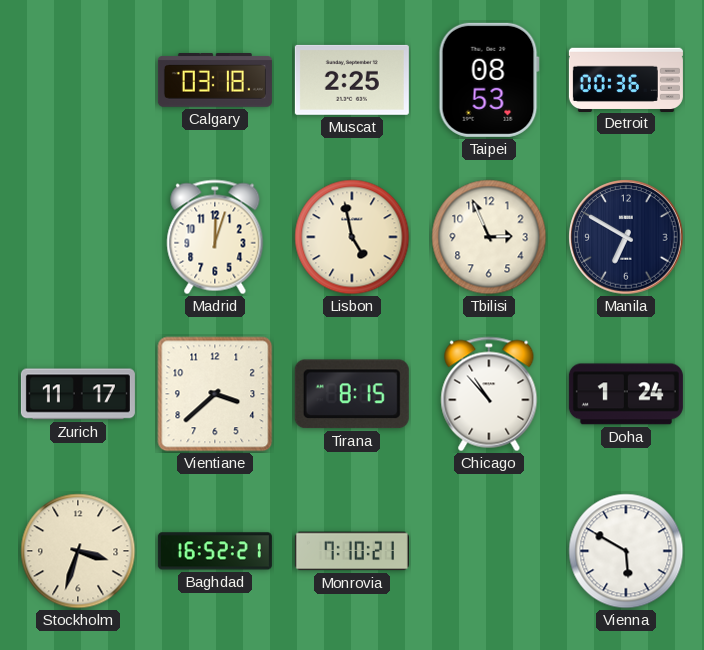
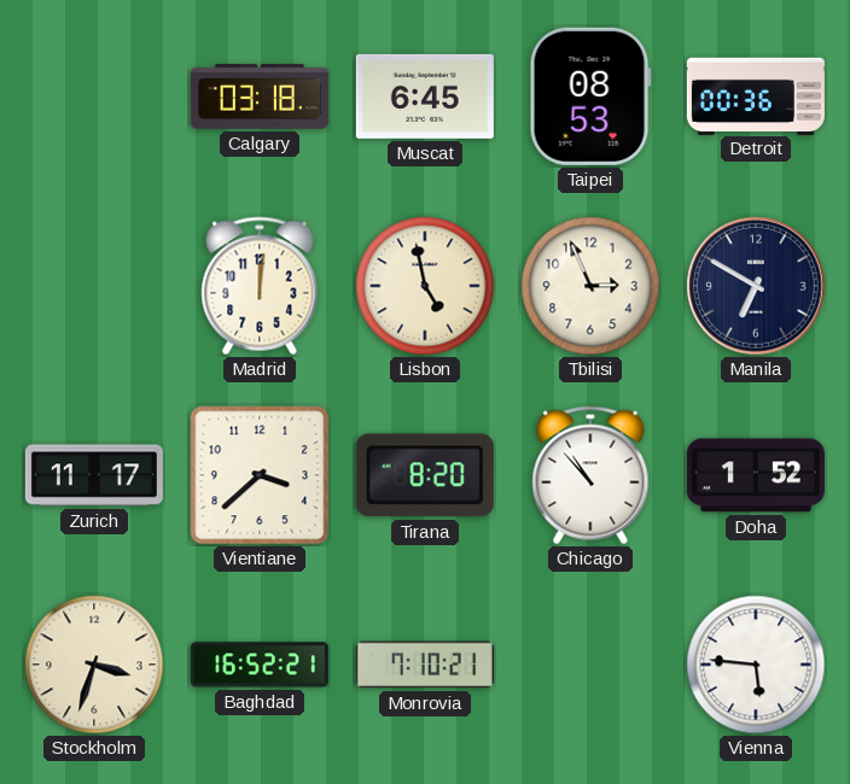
Muscat: 2:25 -> 6:45 (425, 96)
Madrid: 12:03 -> 12:01 (260, 286)
Tirana: 8:15 -> 8:20 (425, 475)
Doha: 1:24 -> 1:52 (756, 475)
Vienna: 5:50 -> 5:46 (756, 665)
